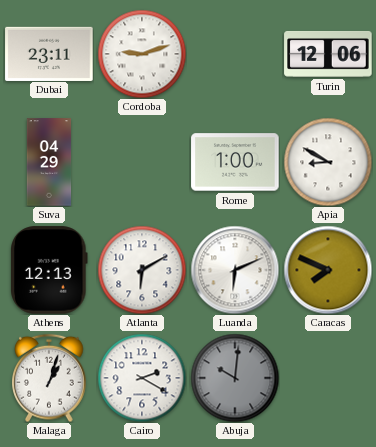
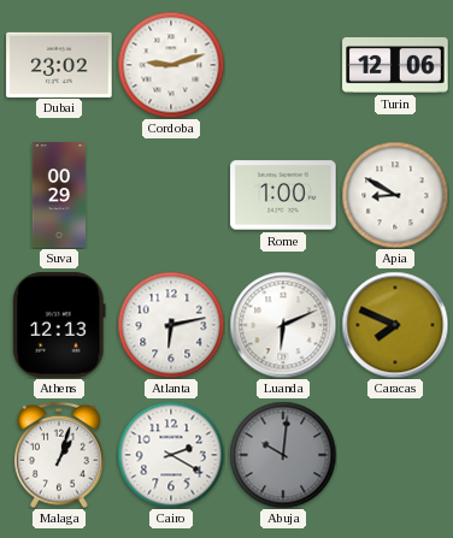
Dubai: 23:11 -> 23:02 (59, 64)
Suva: 04:29 -> 00:29 (59, 195)
Atlanta: 6:10 -> 6:13 (171, 325)
